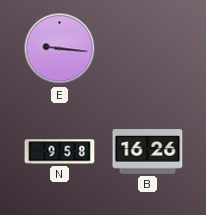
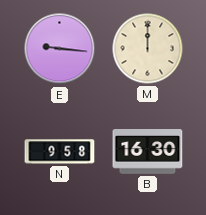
M: none -> 12:00 (148, 49)
B: 16:26 -> 16:30 (148, 152)
